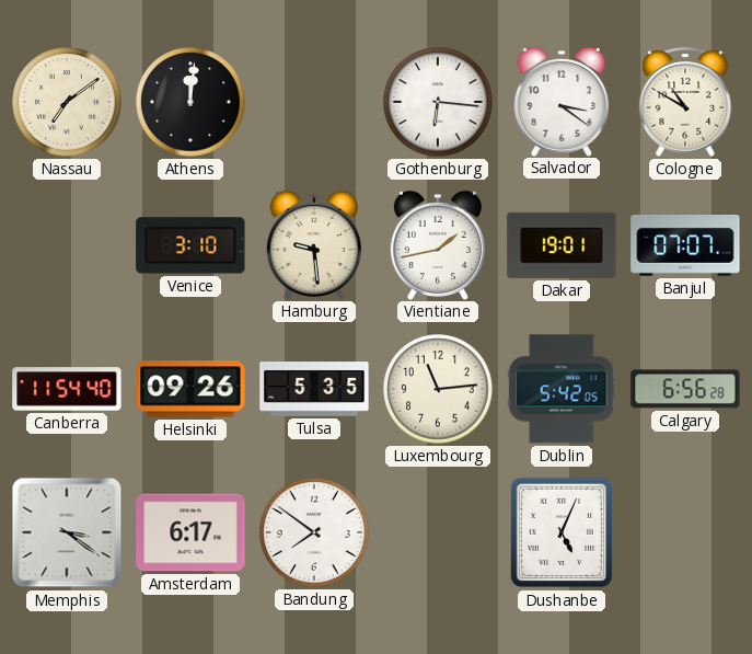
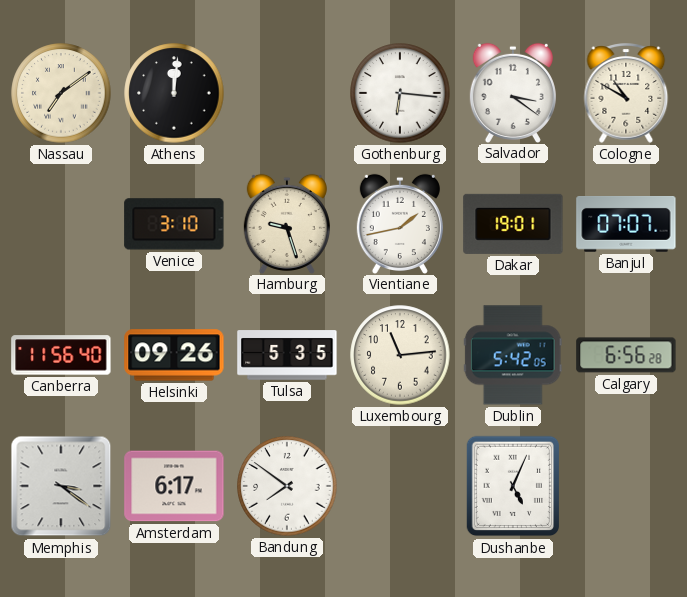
Hamburg: 9:29 -> 9:27 (287, 223)
Canberra: 11:54 -> 11:56 (61, 355)
